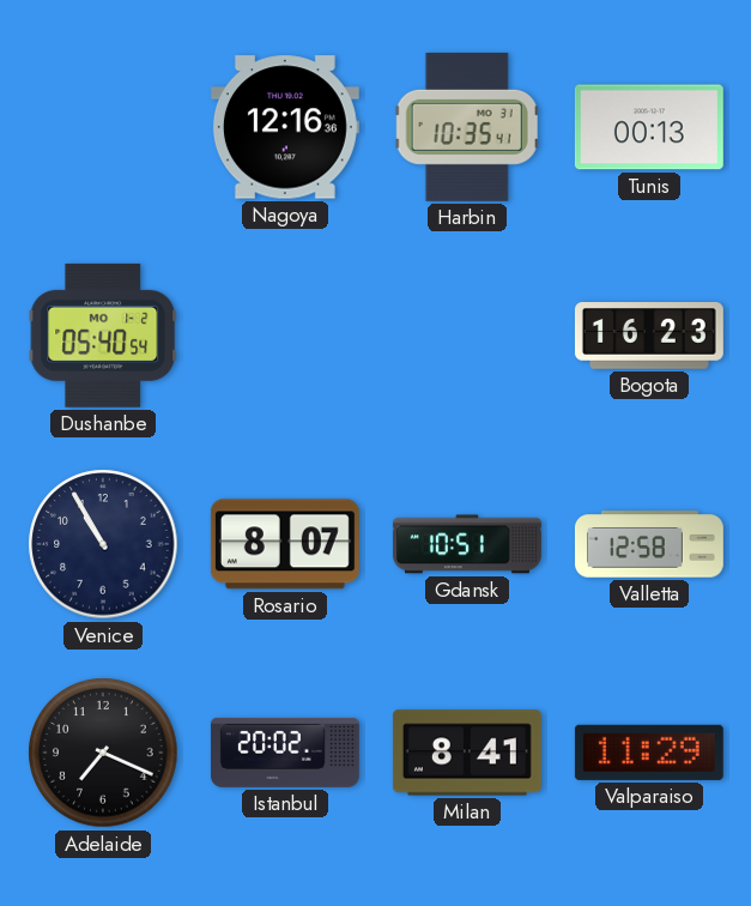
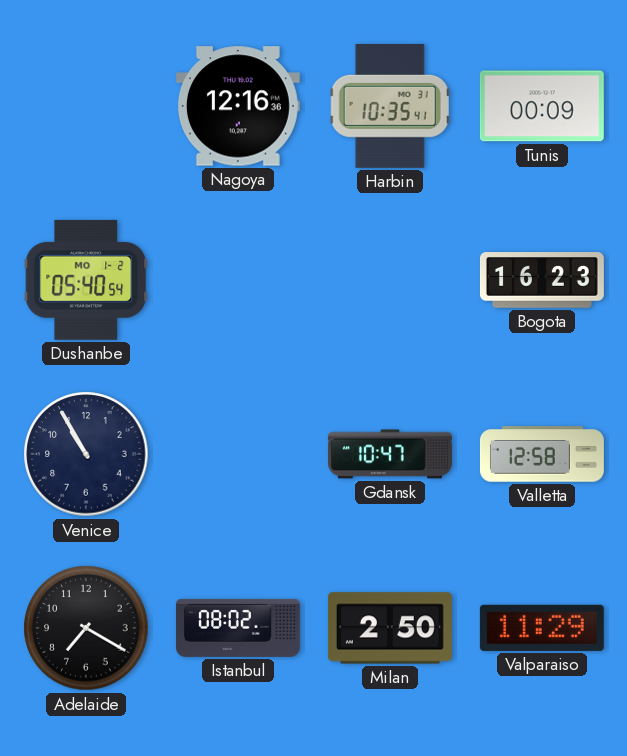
Tunis: 00:13 -> 00:09 (542, 106)
Rosario: 8:07 -> none (285, 544)
Gdansk: 10:51 -> 10:47 (390, 454)
Adelaide: 7:19 -> 7:20 (86, 628)
Istanbul: 20:02 -> 08:02 (238, 628)
Milan: 8:41 -> 2:50 (390, 628)
